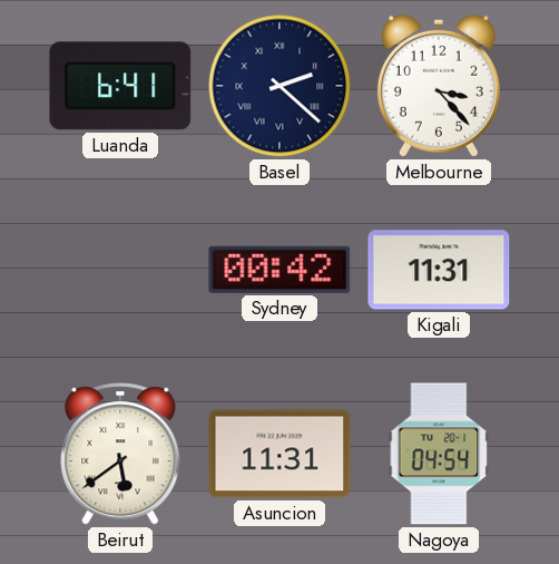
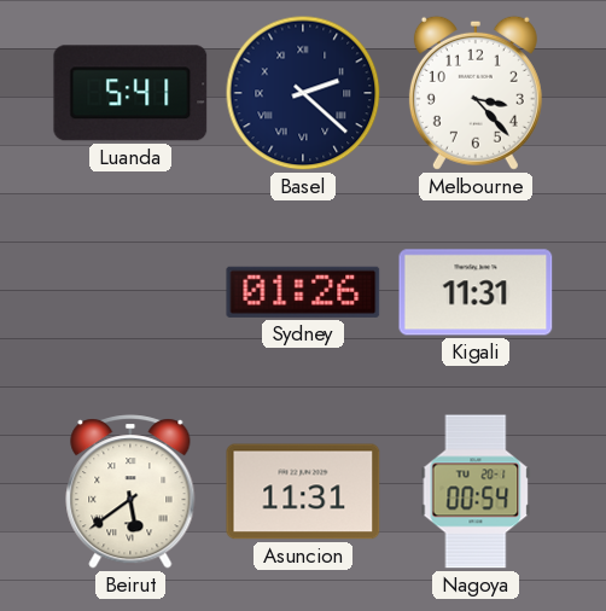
Luanda: 6:41 -> 5:41 (130, 93)
Sydney: 00:42 -> 01:26 (303, 292)
Nagoya: 04:54 -> 00:54 (476, 491)
